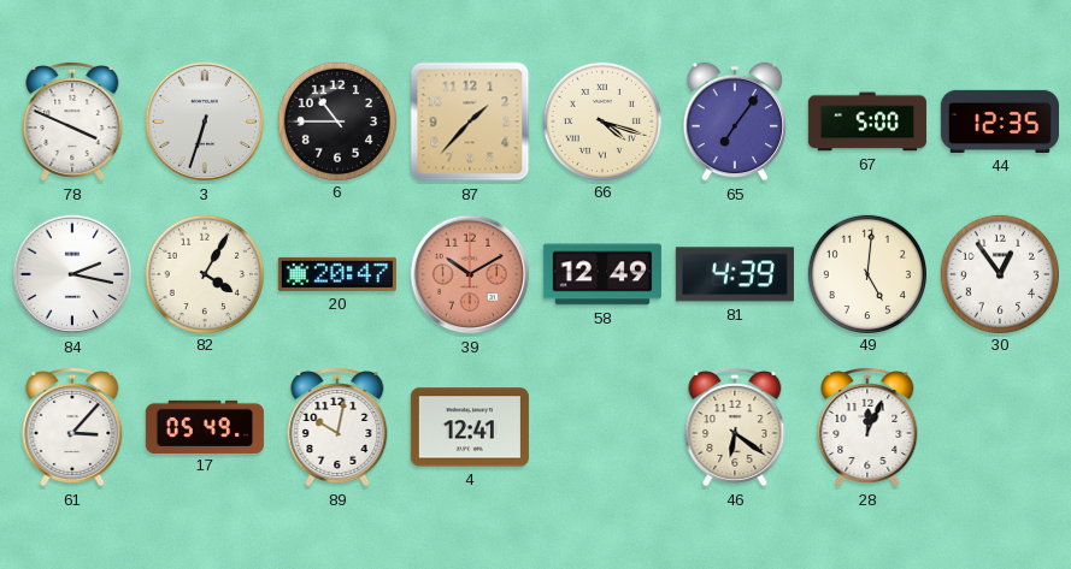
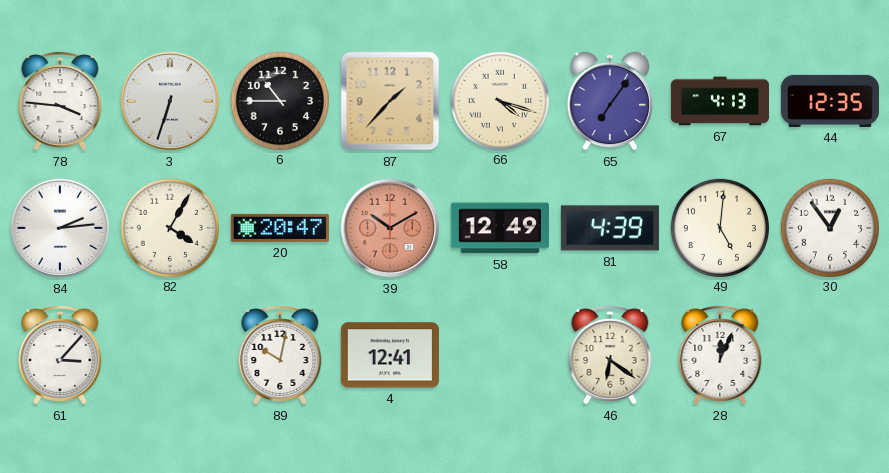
78: 3:49 -> 3:46 (60, 101)
67: 5:00 -> 4:13 (720, 101)
84: 2:17 -> 2:14 (60, 228)
17: 05:49 -> none (205, 426)
